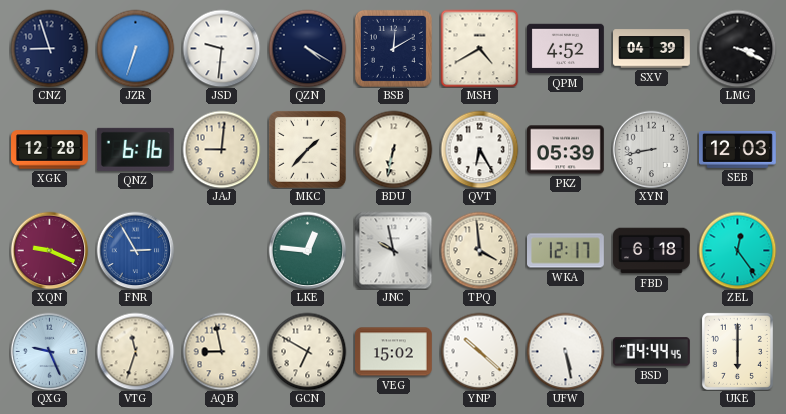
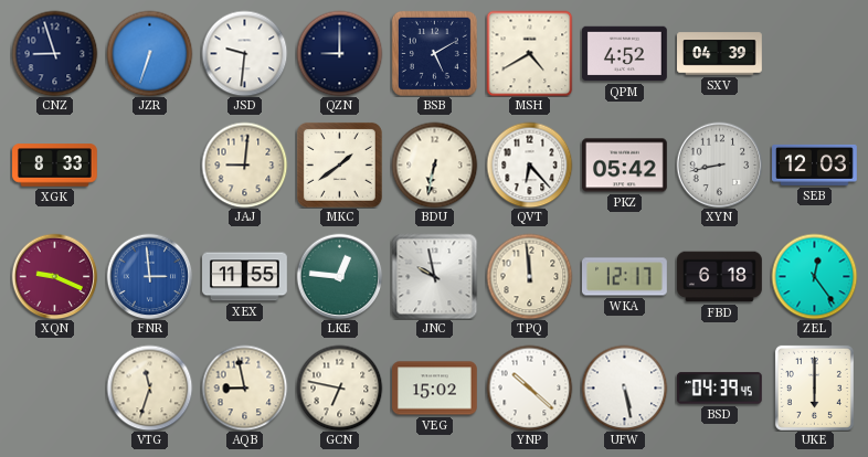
QZN: 4:20 -> 9:00 (339, 53)
BSB: 12:10 -> 5:10 (434, 53)
LMG: 3:19 -> none (737, 48)
XGK: 12:28 -> 8:33 (55, 166)
QNZ: 6:16 -> none (135, 149)
MKC: 1:37 -> 1:39 (339, 164)
QVT: 6:25 -> 6:23 (529, 164)
PKZ: 05:39 -> 05:42 (625, 166)
FNR: 2:55 -> 2:59 (149, 276)
XEX: none -> 11:55 (245, 277)
TPQ: 3:59 -> 11:59 (529, 276)
QXG: 9:26 -> none (49, 351)
GCN: 6:50 -> 6:47 (339, 387)
BSD: 04:44 -> 04:39 (719, 389)
